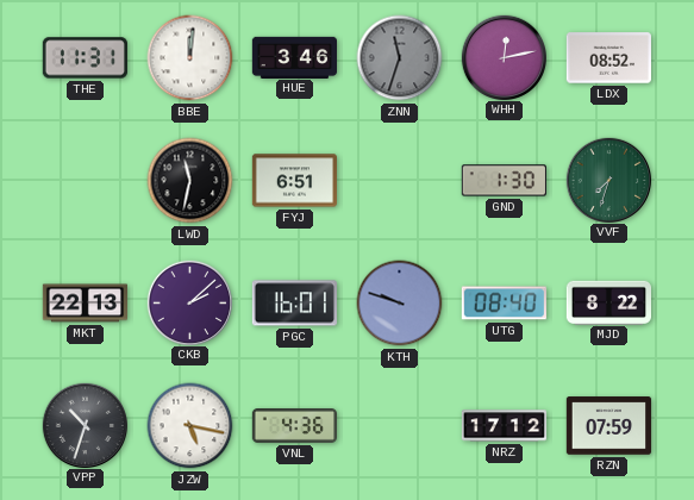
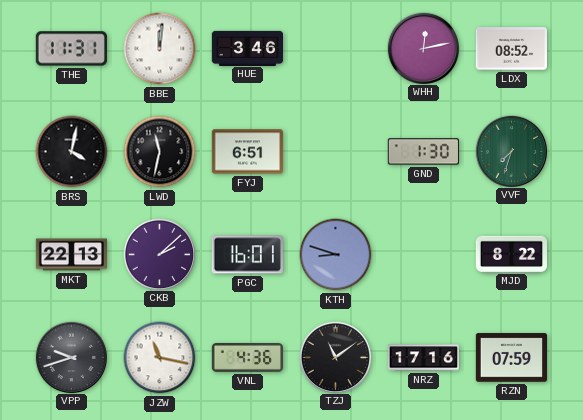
ZNN: 11:33 -> none (400, 58)
BRS: none -> 4:02 (72, 152)
KTH: 9:48 -> 8:48 (336, 255)
UTG: 08:40 -> none (504, 304)
VPP: 10:33 -> 9:42 (71, 357)
JZW: 5:17 -> 11:17 (160, 358)
TZJ: none -> 11:09 (335, 357)
NRZ: 17:12 -> 17:16 (423, 358)
